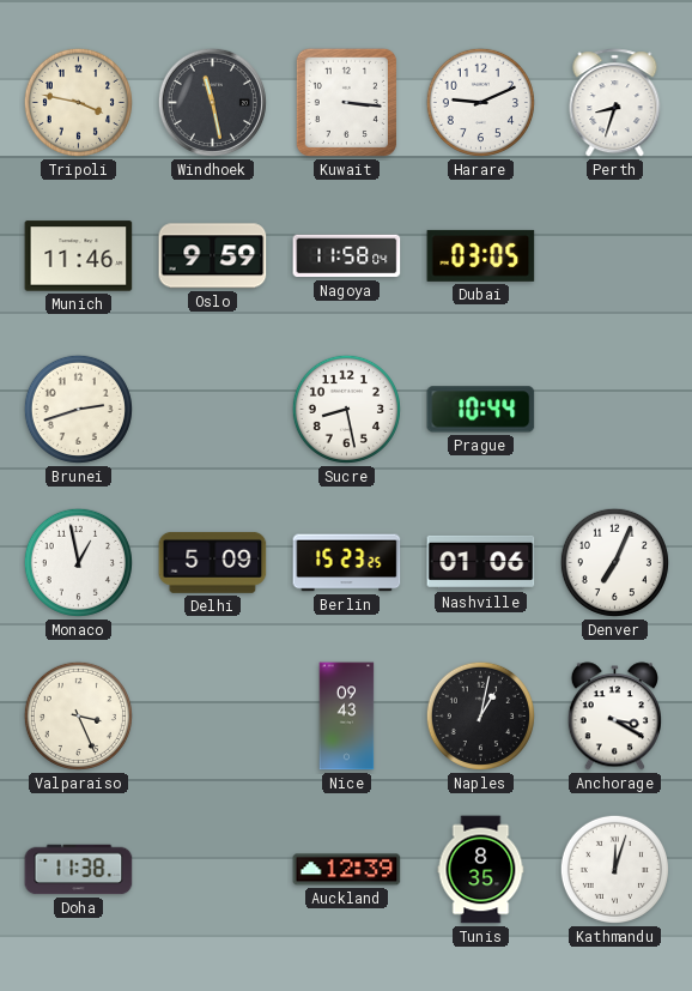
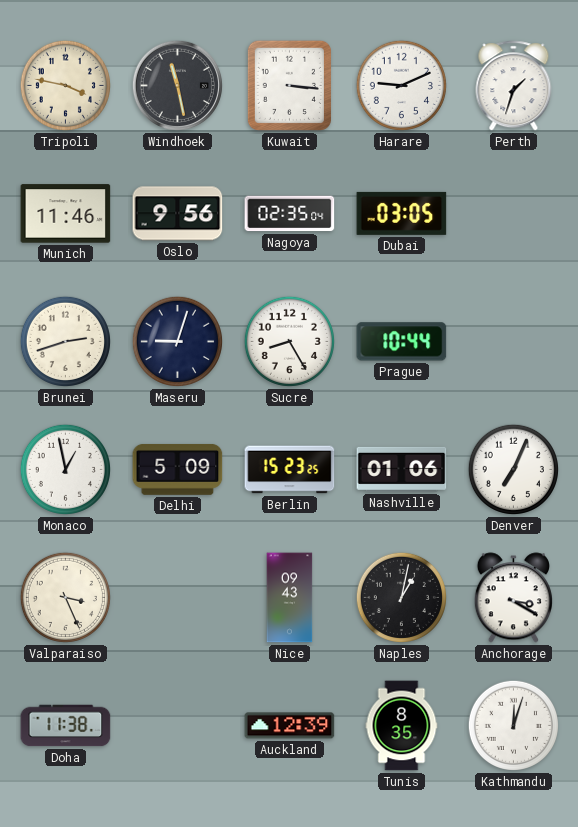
Perth: 8:33 -> 1:33 (514, 86)
Oslo: 9:59 -> 9:56 (178, 214)
Nagoya: 11:58 -> 02:35 (290, 214)
Maseru: none -> 9:03 (177, 341)
Sucre: 8:28 -> 8:25 (289, 341)
